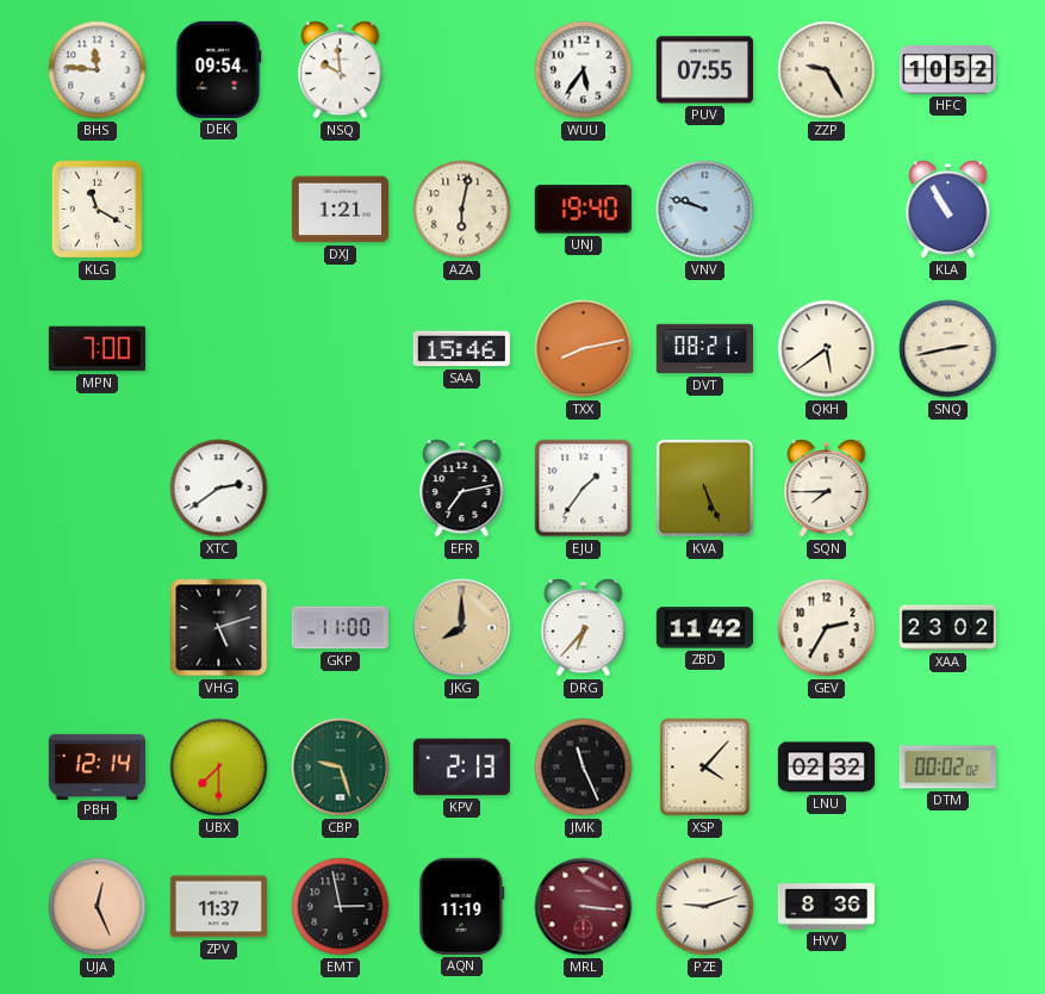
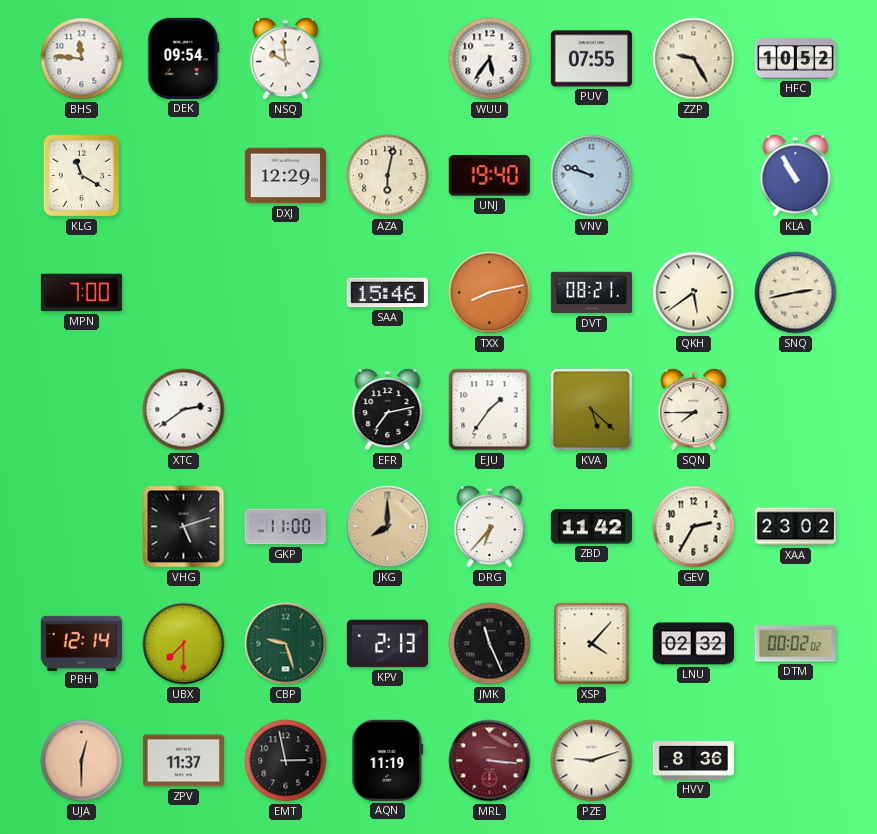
DXJ: 1:21 -> 12:29 (285, 176)
KVA: 5:26 -> 5:22 (591, 409)
UJA: 12:26 -> 12:30 (82, 761)
